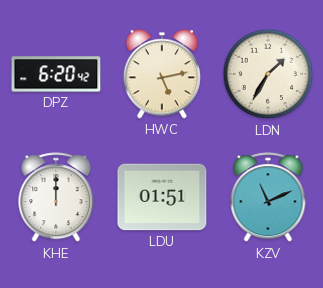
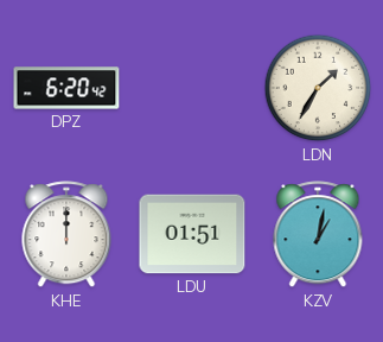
HWC: 5:13 -> none (161, 74)
KZV: 11:11 -> 1:02 (318, 235)
